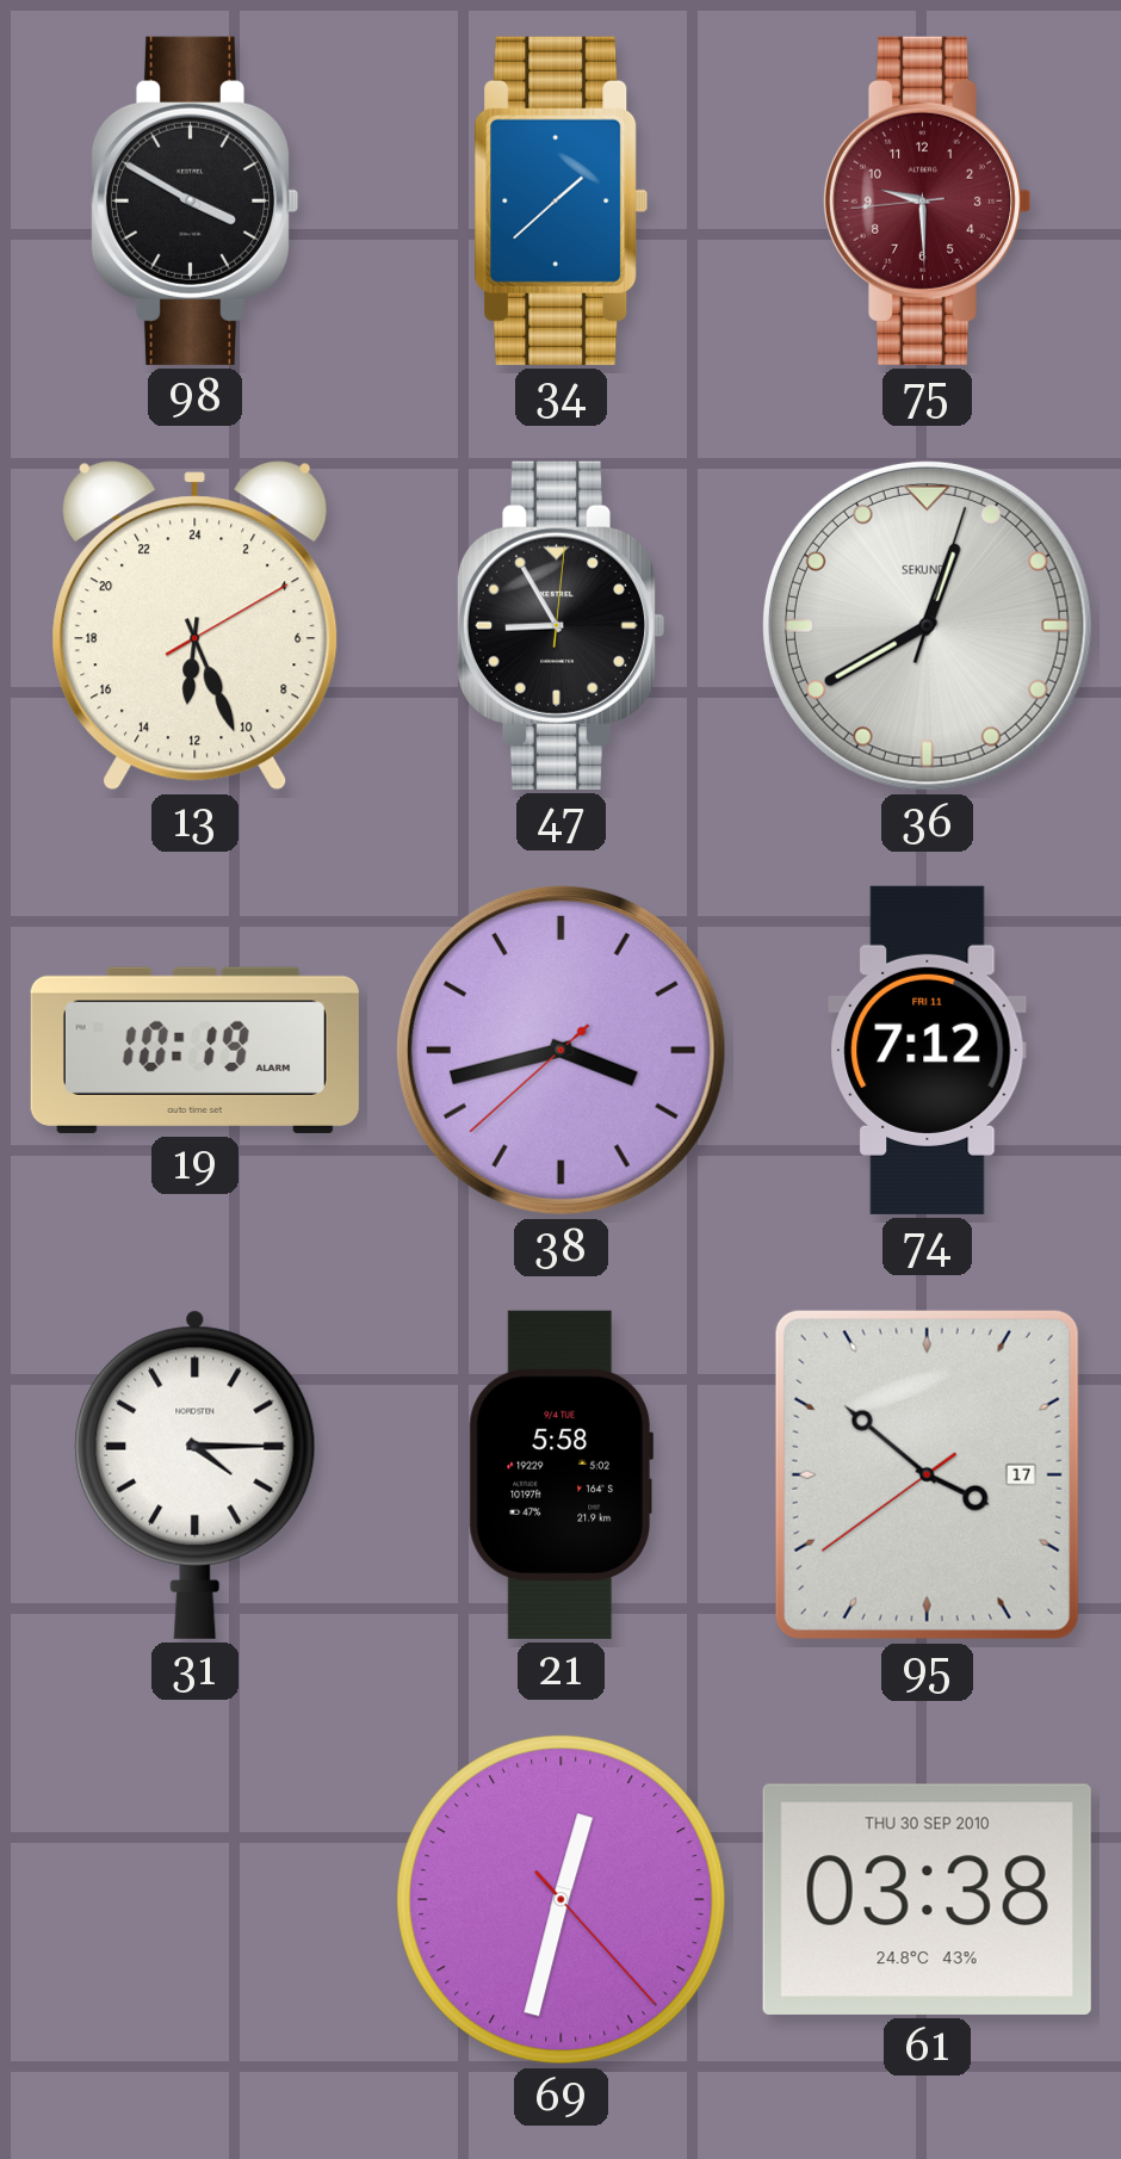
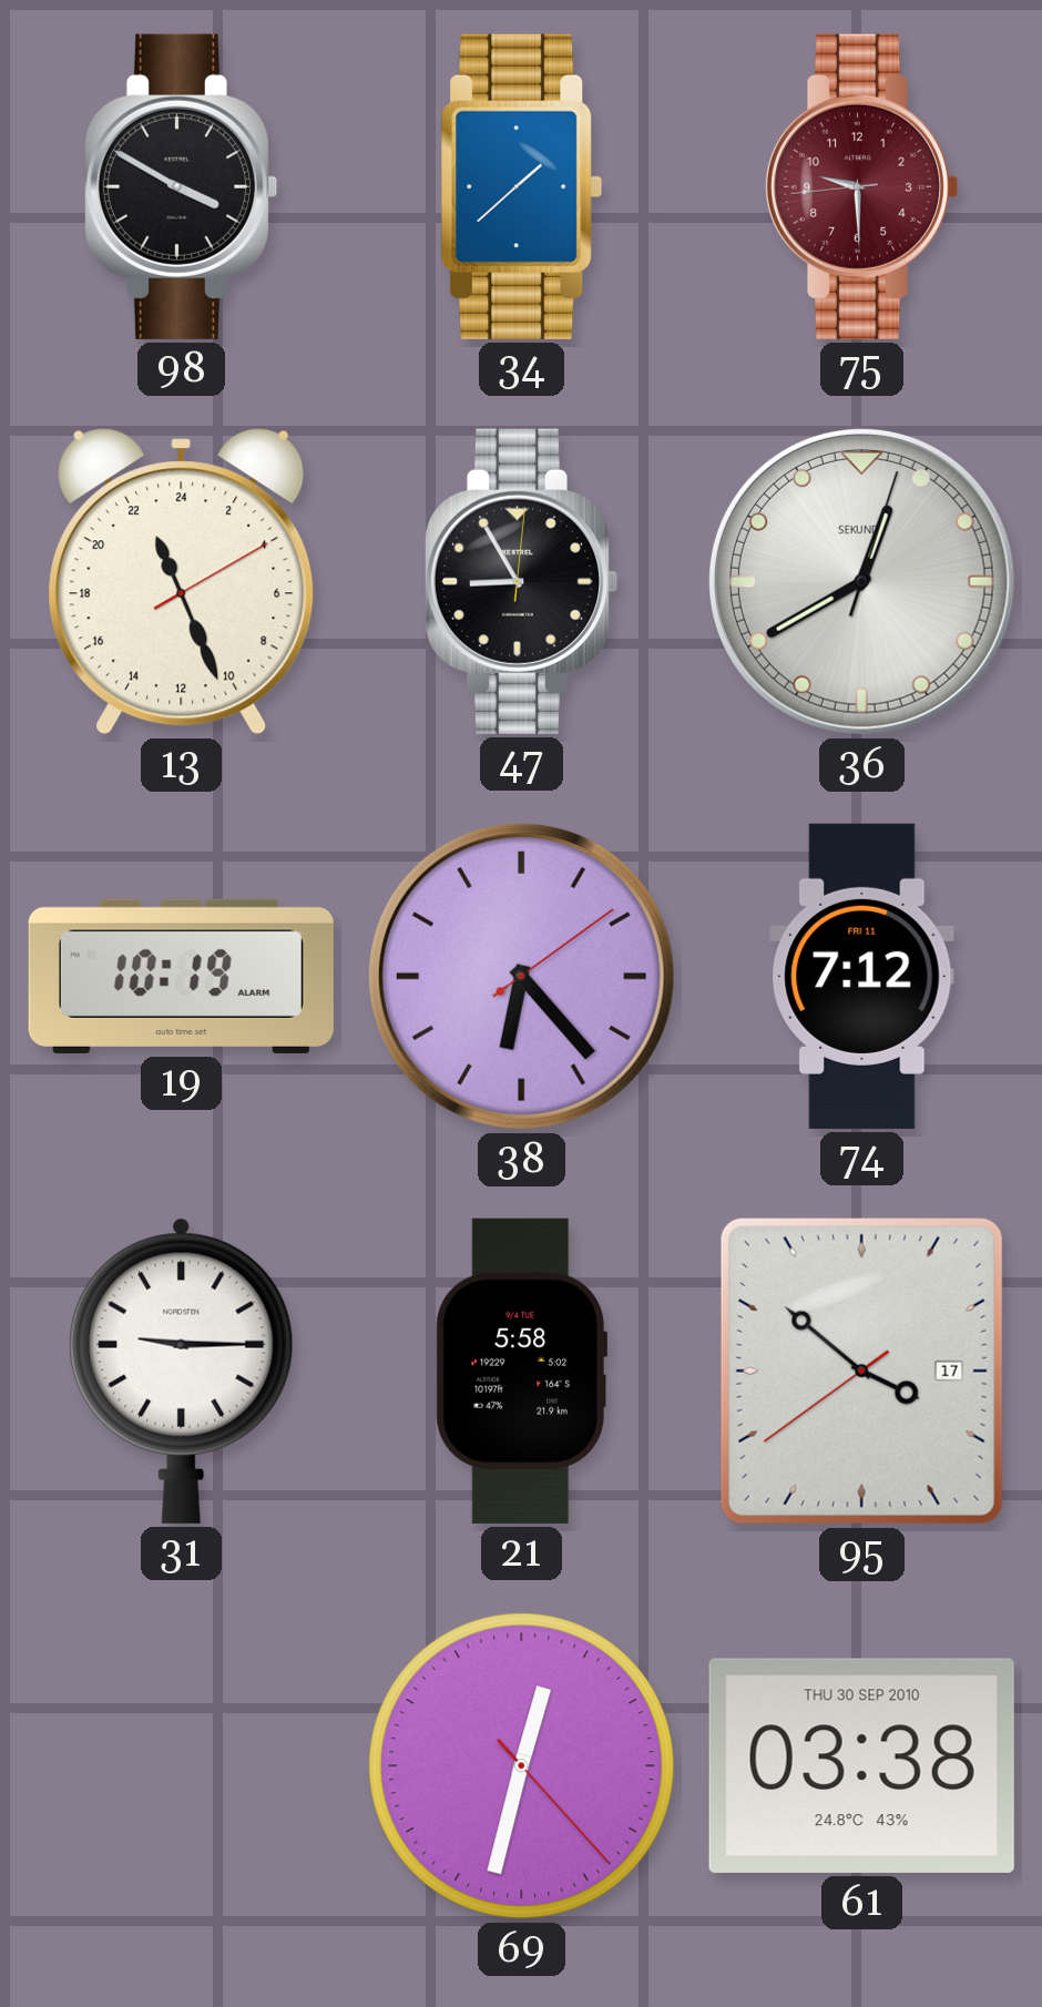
13: 12:26 -> 22:26 (182, 582)
38: 3:42 -> 6:23 (521, 976)
31: 4:15 -> 9:15 (182, 1371)
